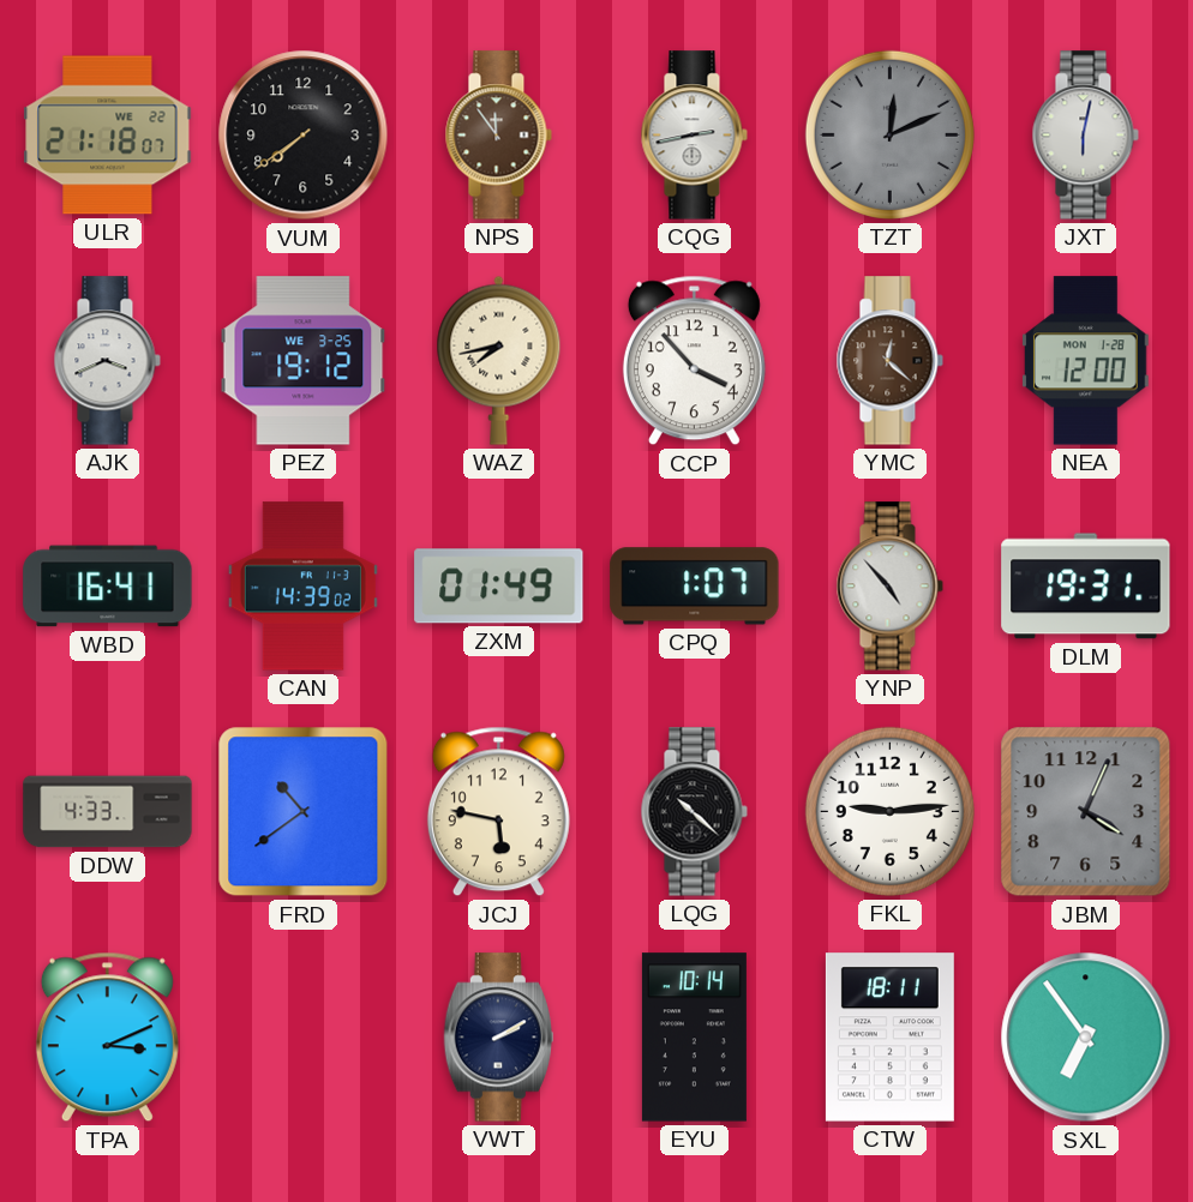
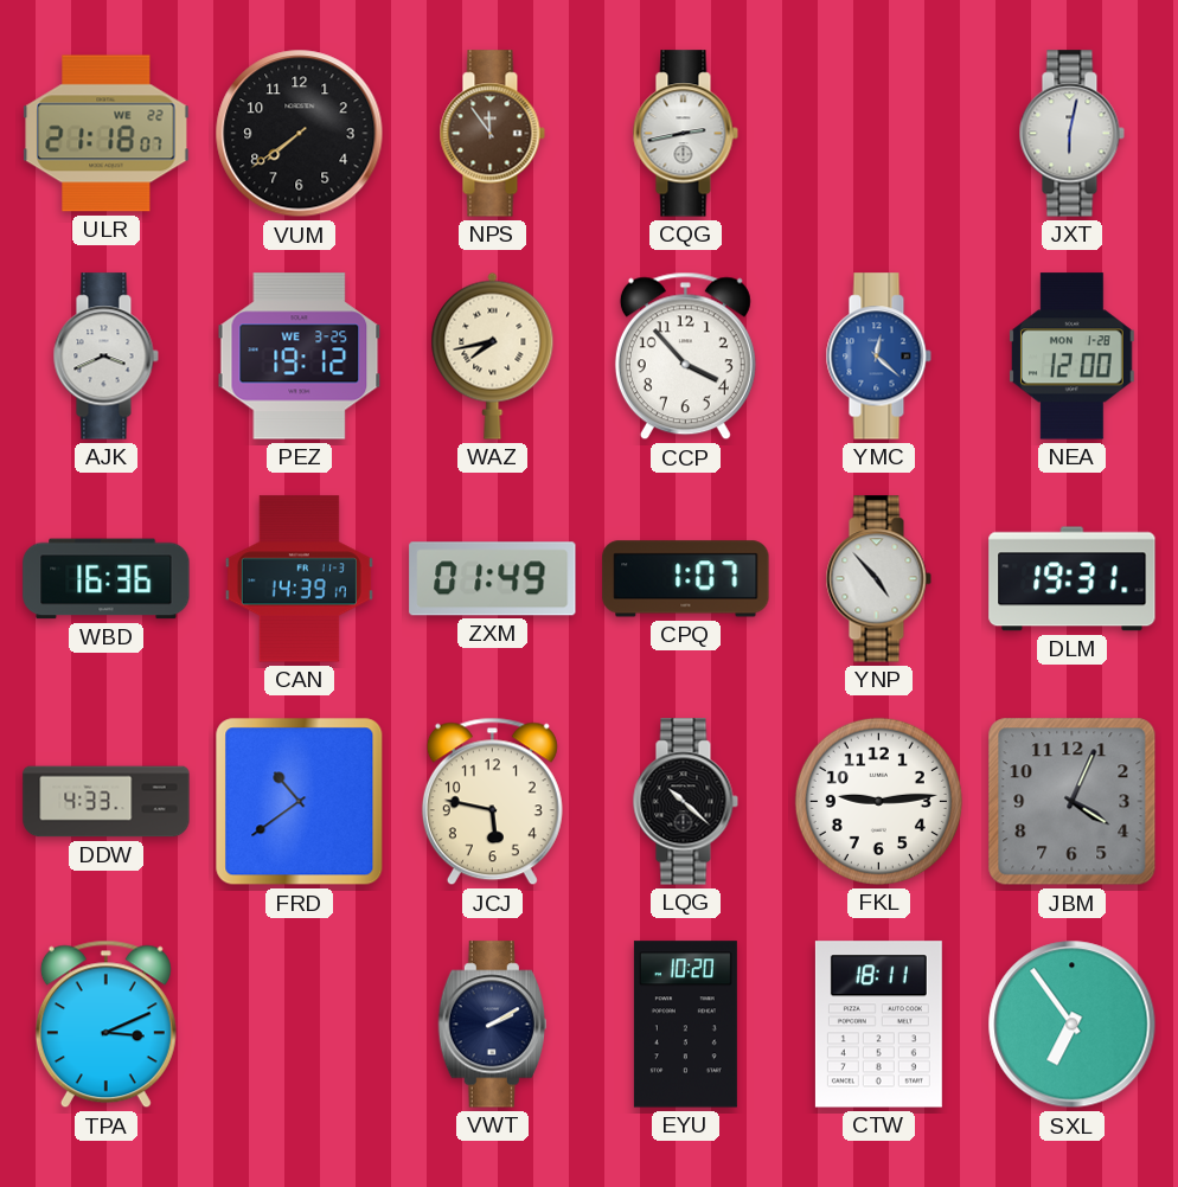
TZT: 12:11 -> none (889, 134)
YMC dial: brown -> blue (878, 357)
WBD: 16:41 -> 16:36 (107, 579)
CAN: 14:39:02 -> 14:39:17 (299, 579)
EYU: 10:14 -> 10:20 (685, 1025)
